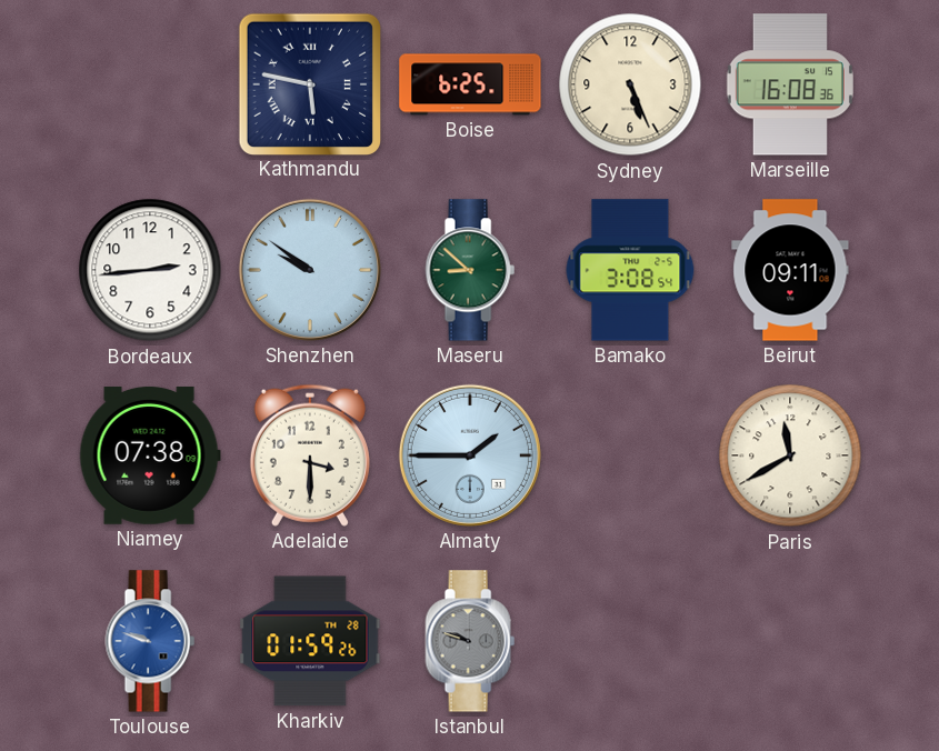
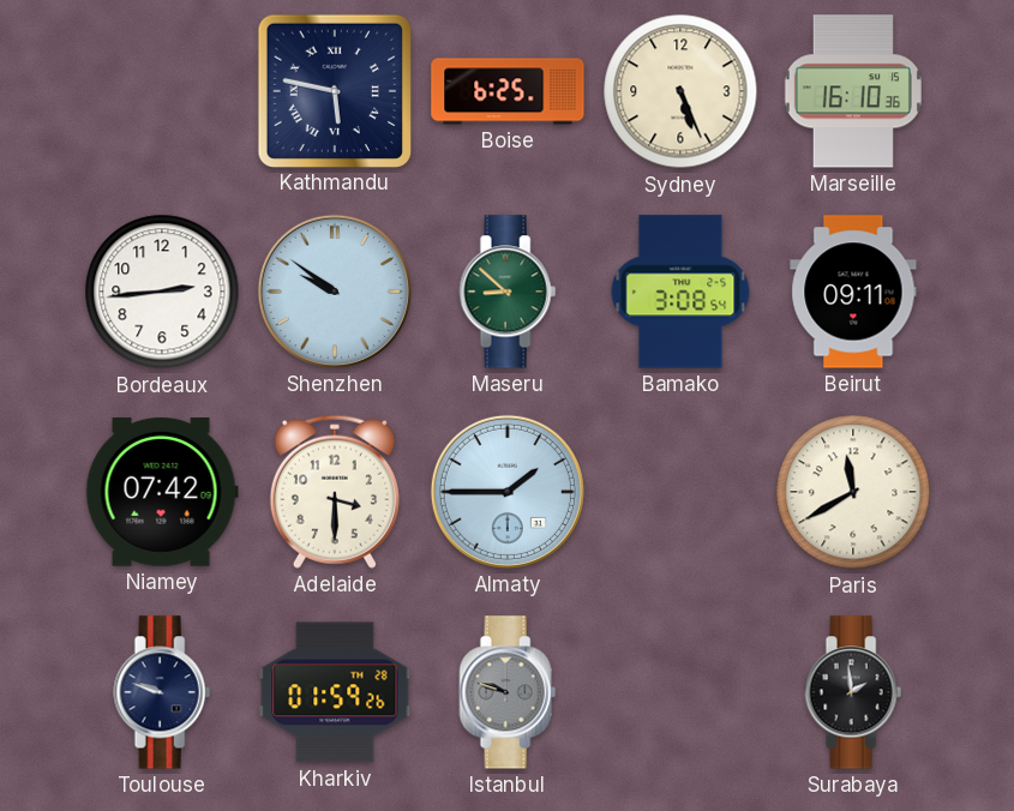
Marseille: 16:08 -> 16:10 (853, 91)
Niamey: 07:38 -> 07:42 (162, 492)
Toulouse dial: blue -> navy (162, 692)
Surabaya: none -> 1:59 (853, 692)
